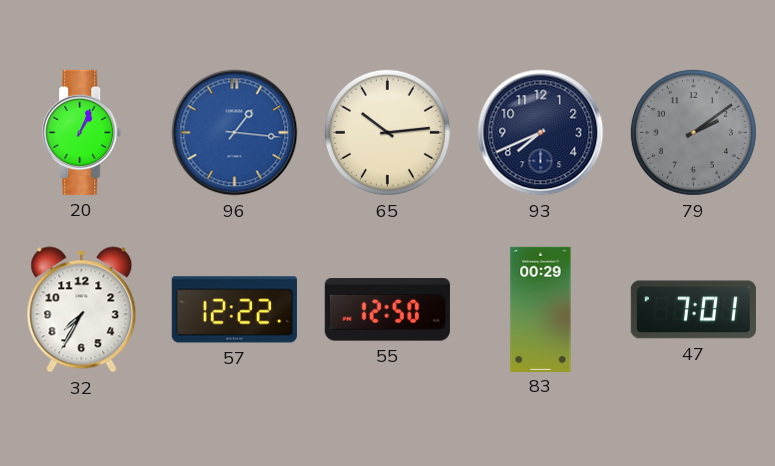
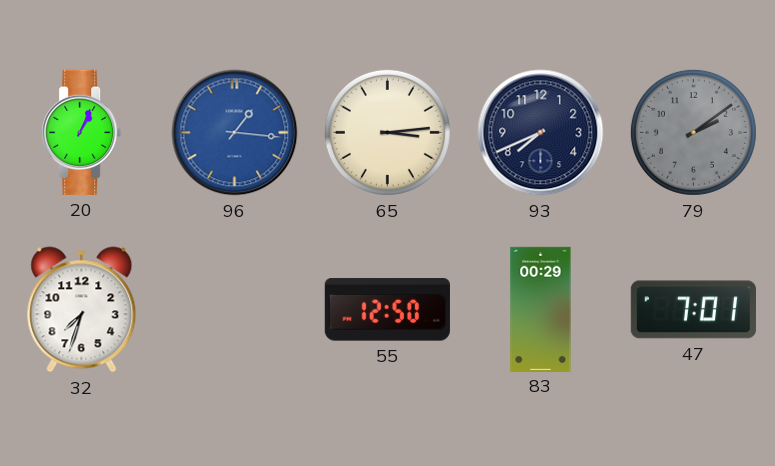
65: 10:14 -> 3:14 (387, 132)
32: 7:35 -> 7:33 (82, 310)
57: 12:22 -> none (234, 310)
